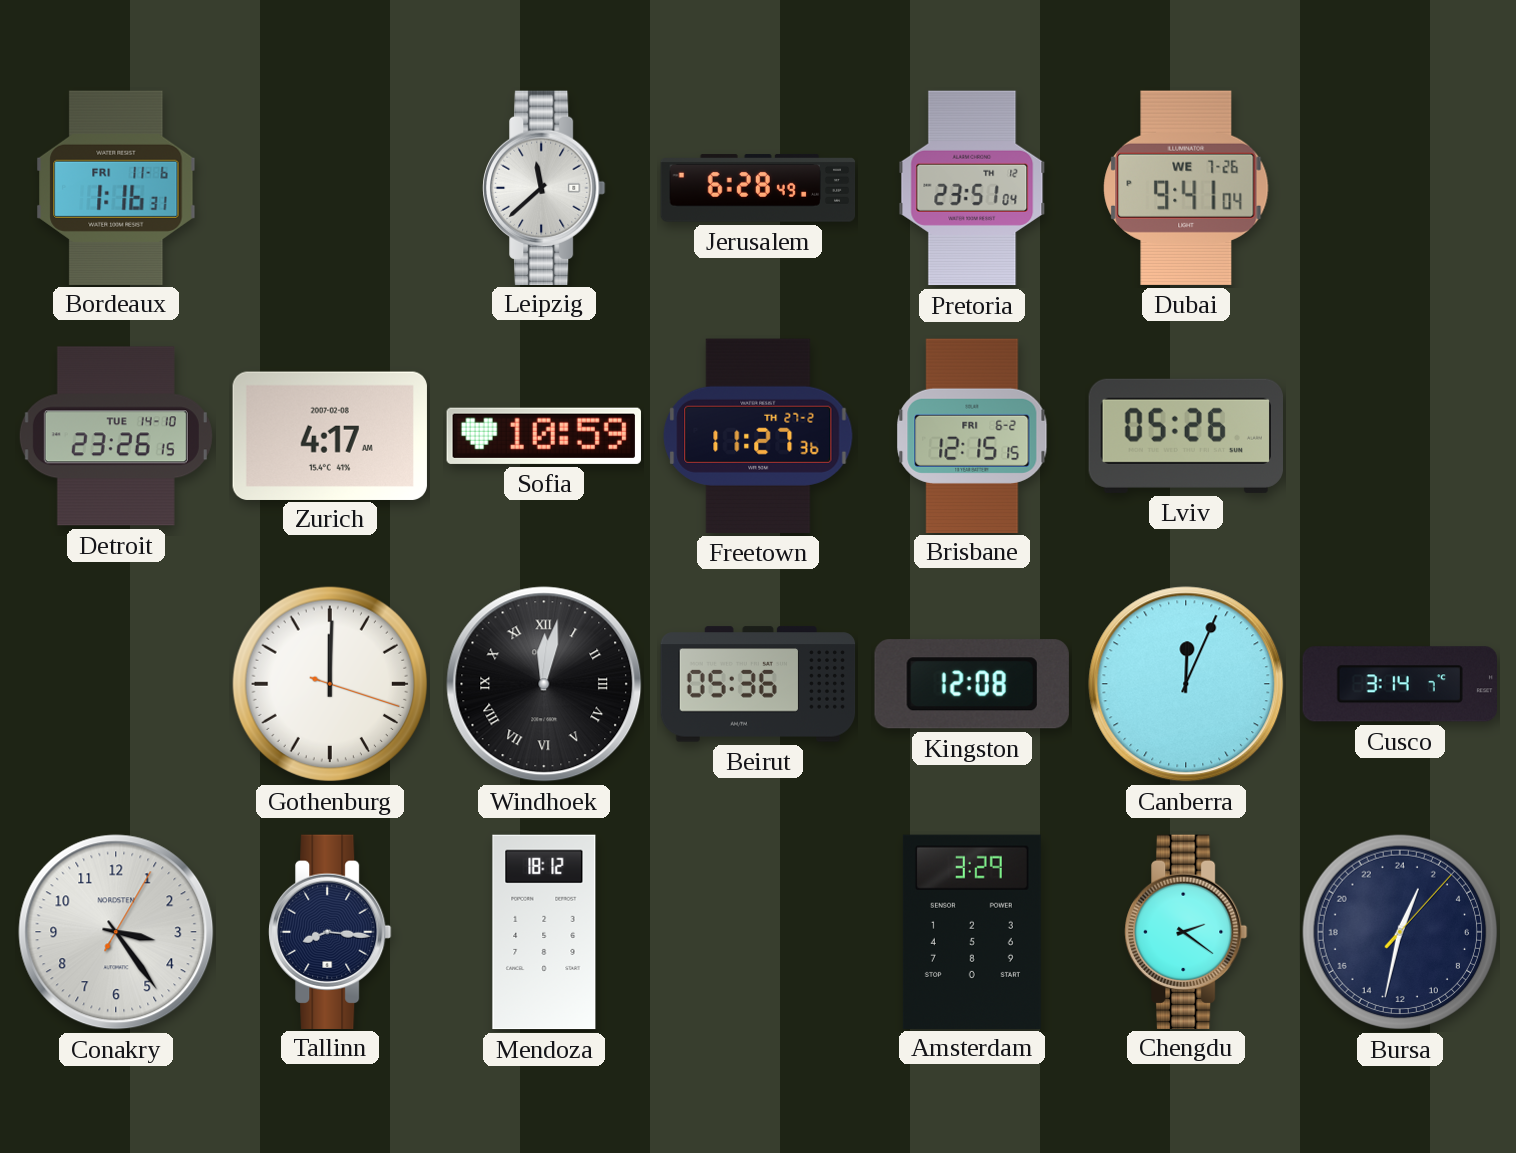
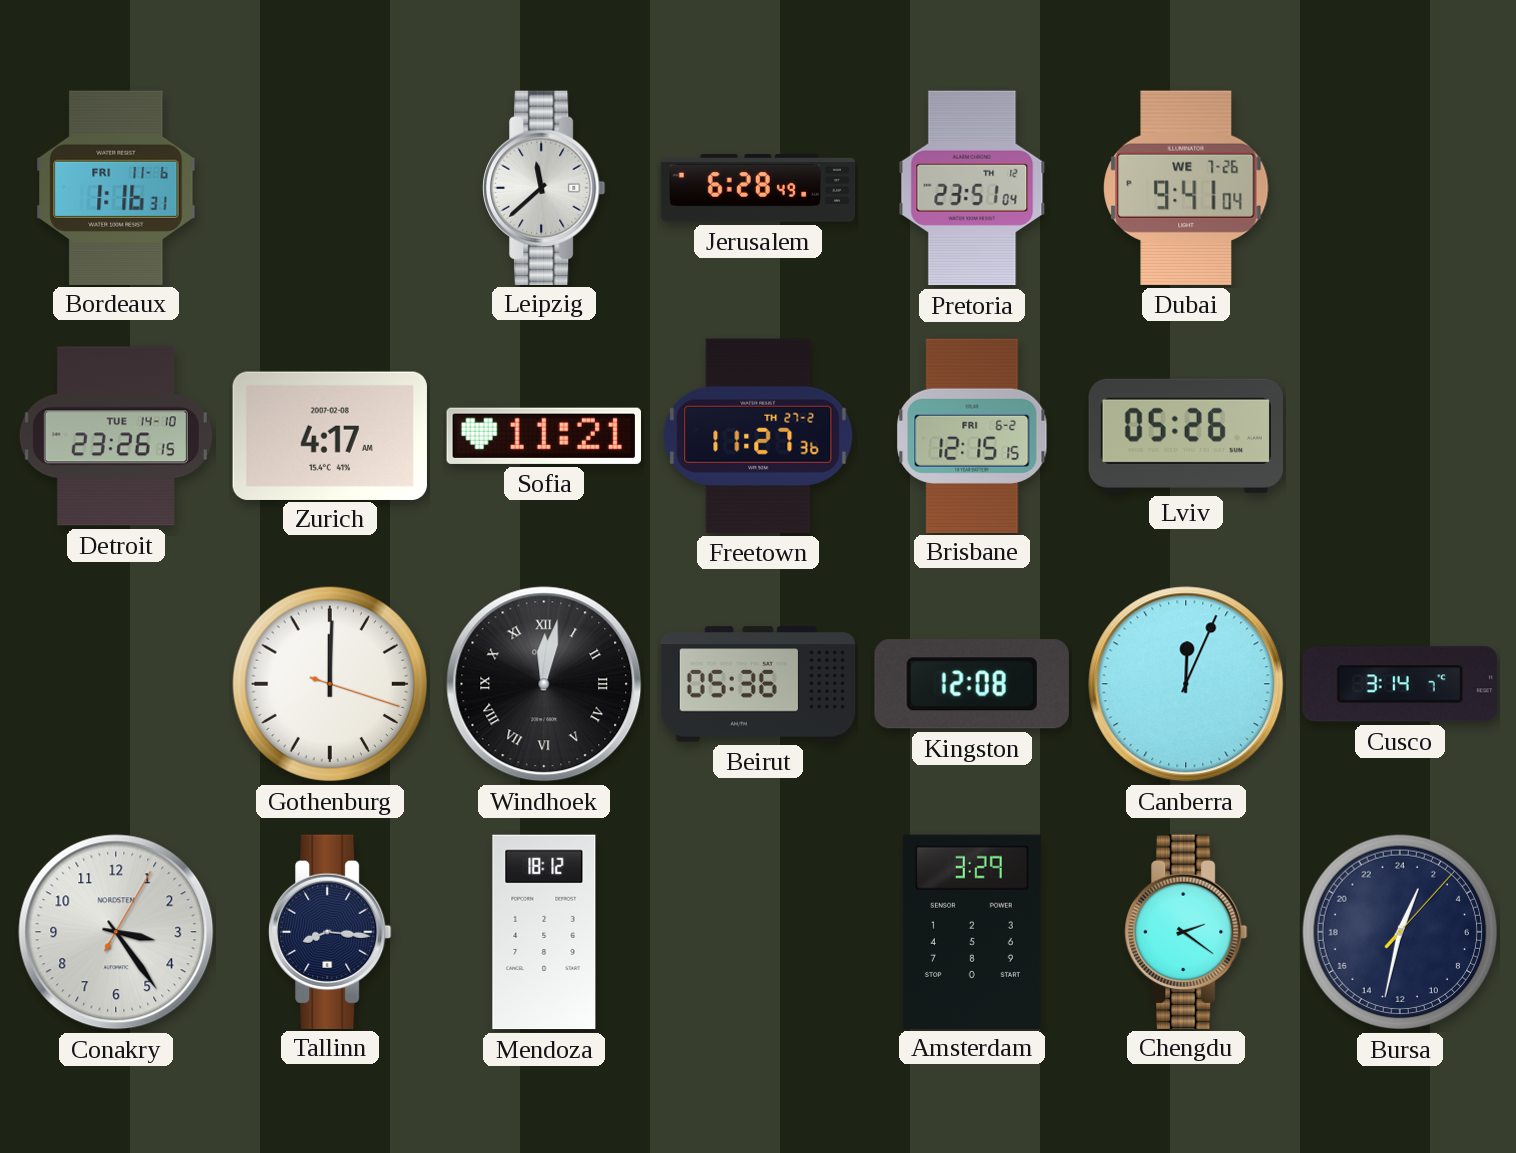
Sofia: 10:59 -> 11:21 (544, 436)
